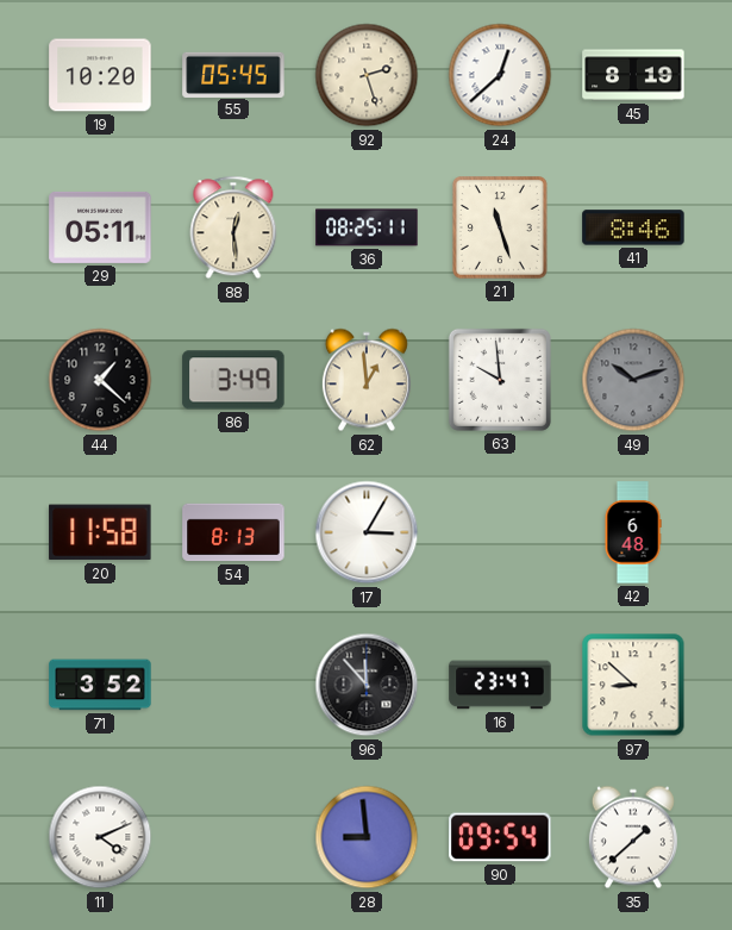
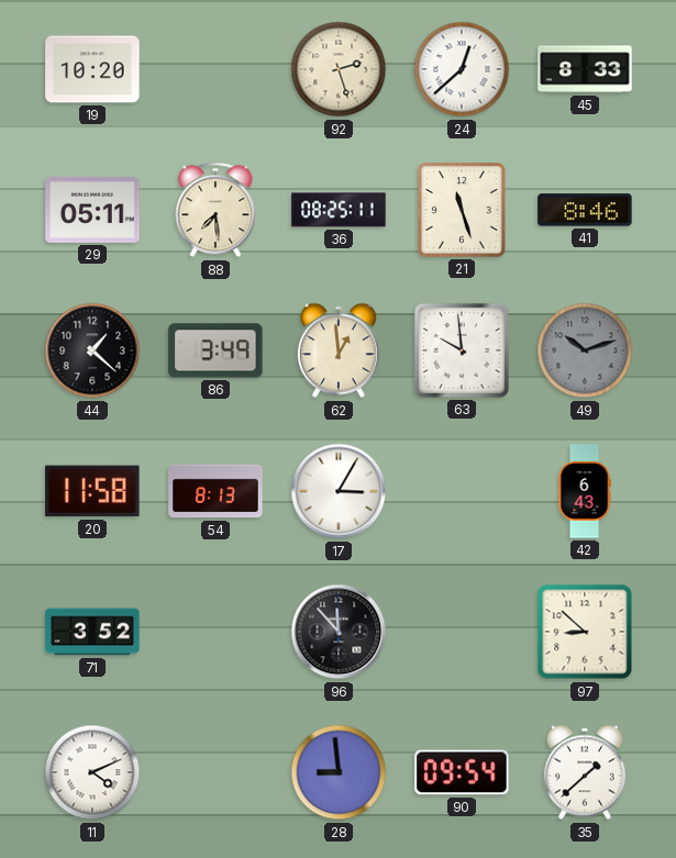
55: 05:45 -> none (233, 74)
45: 8:19 -> 8:33 (585, 69)
88: 12:29 -> 7:29 (215, 210)
42: 6:48 -> 6:43 (585, 491)
16: 23:47 -> none (500, 685)
